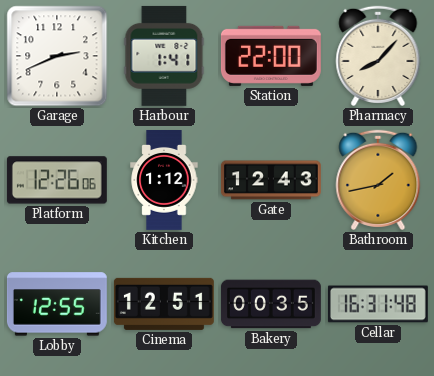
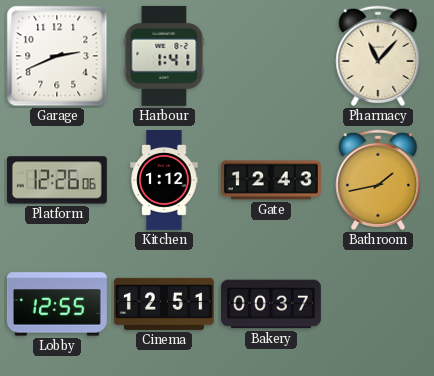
Station: 22:00 -> none (271, 56)
Pharmacy: 8:07 -> 11:07 (378, 56)
Bakery: 00:35 -> 00:37 (271, 304)
Cellar: 16:31 -> none (378, 304)
